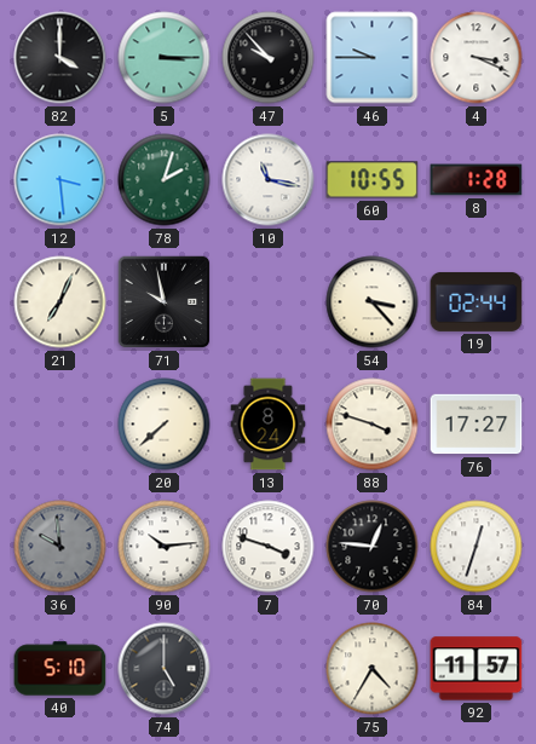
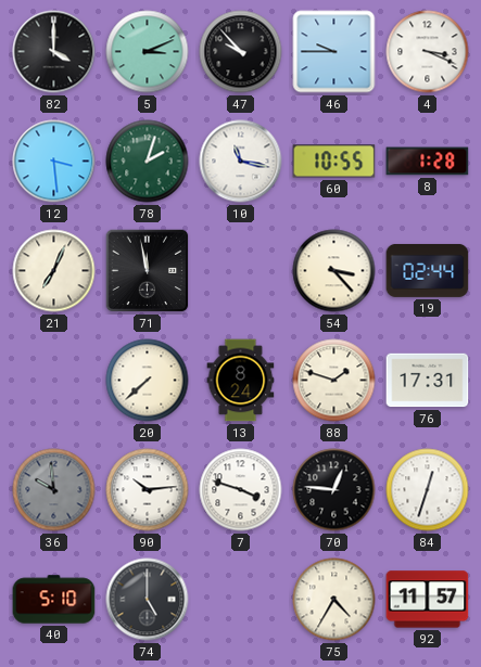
5: 3:15 -> 3:11 (148, 52)
71: 9:58 -> 11:58 (148, 271)
88: 3:48 -> 1:48 (334, 381)
76: 17:27 -> 17:31 (428, 381)
